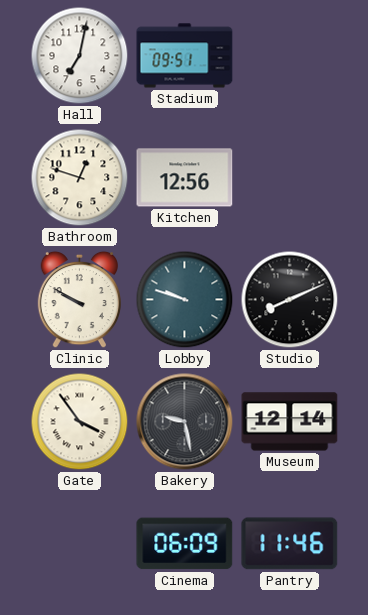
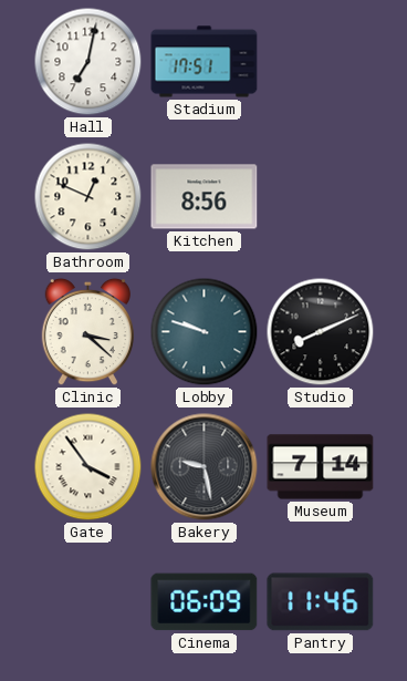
Stadium: 09:51 -> 17:51 (205, 62)
Bathroom: 12:48 -> 12:49 (88, 197)
Kitchen: 12:56 -> 8:56 (205, 197)
Clinic: 9:50 -> 3:22 (87, 332)
Museum: 12:14 -> 7:14 (321, 467)
